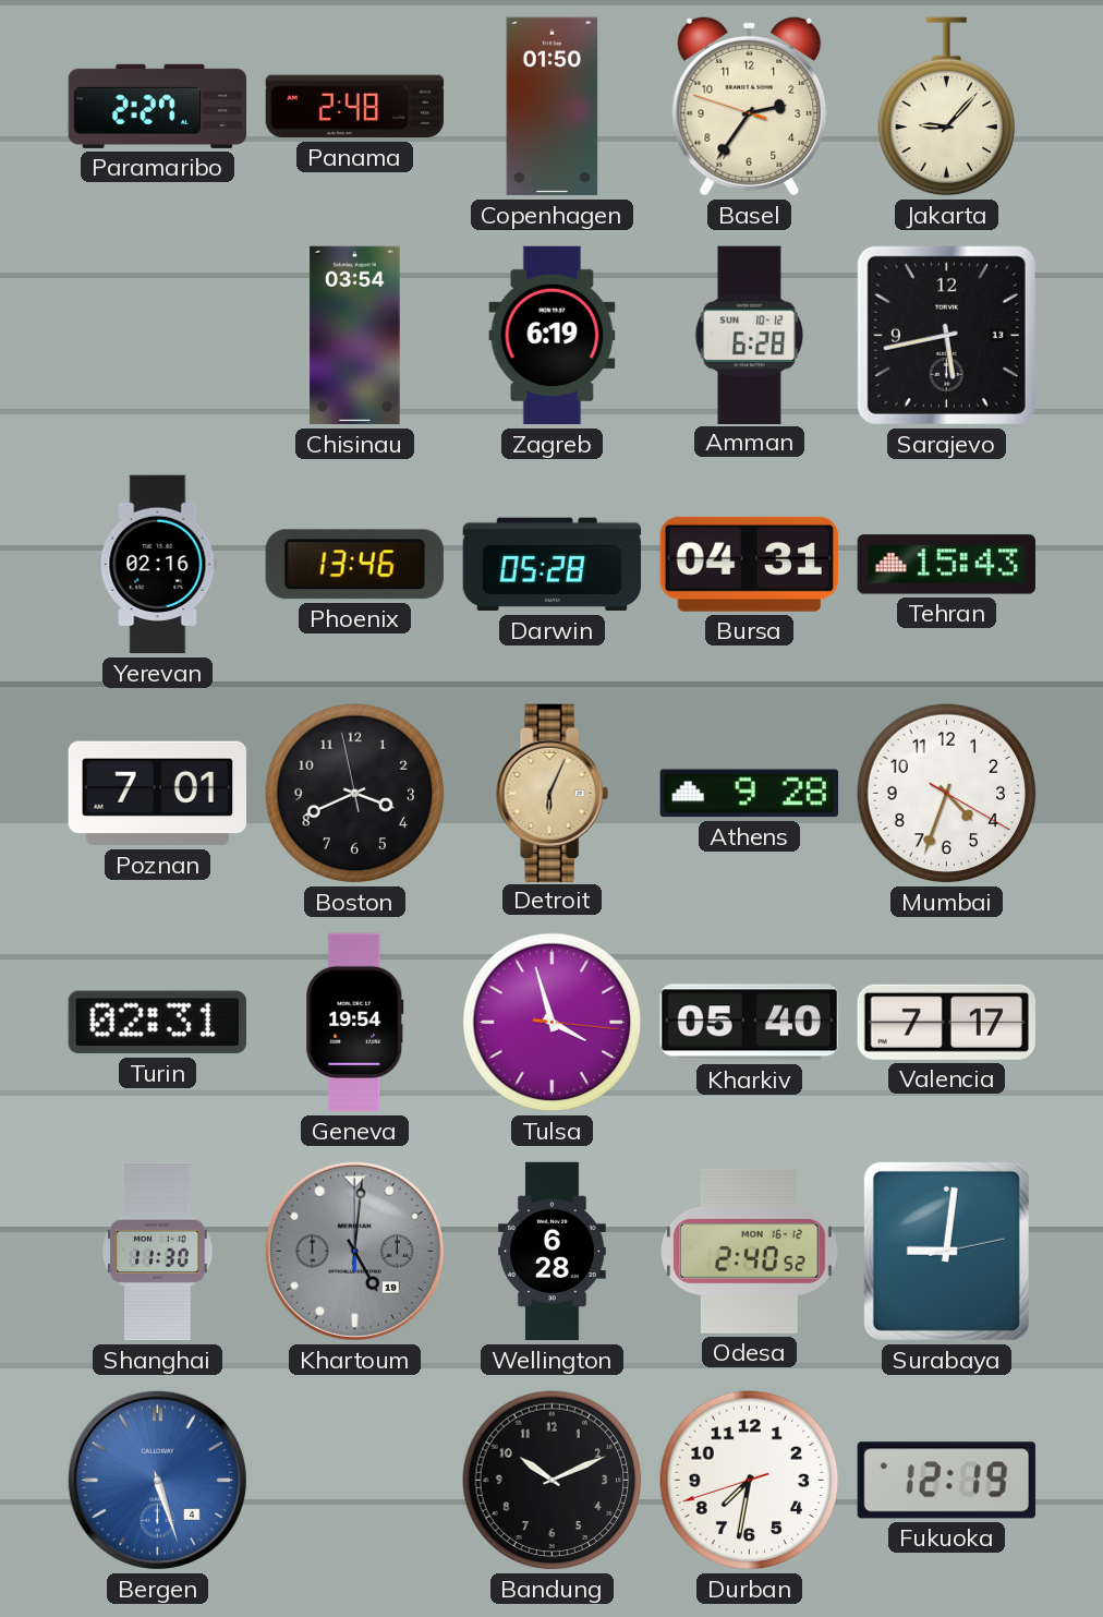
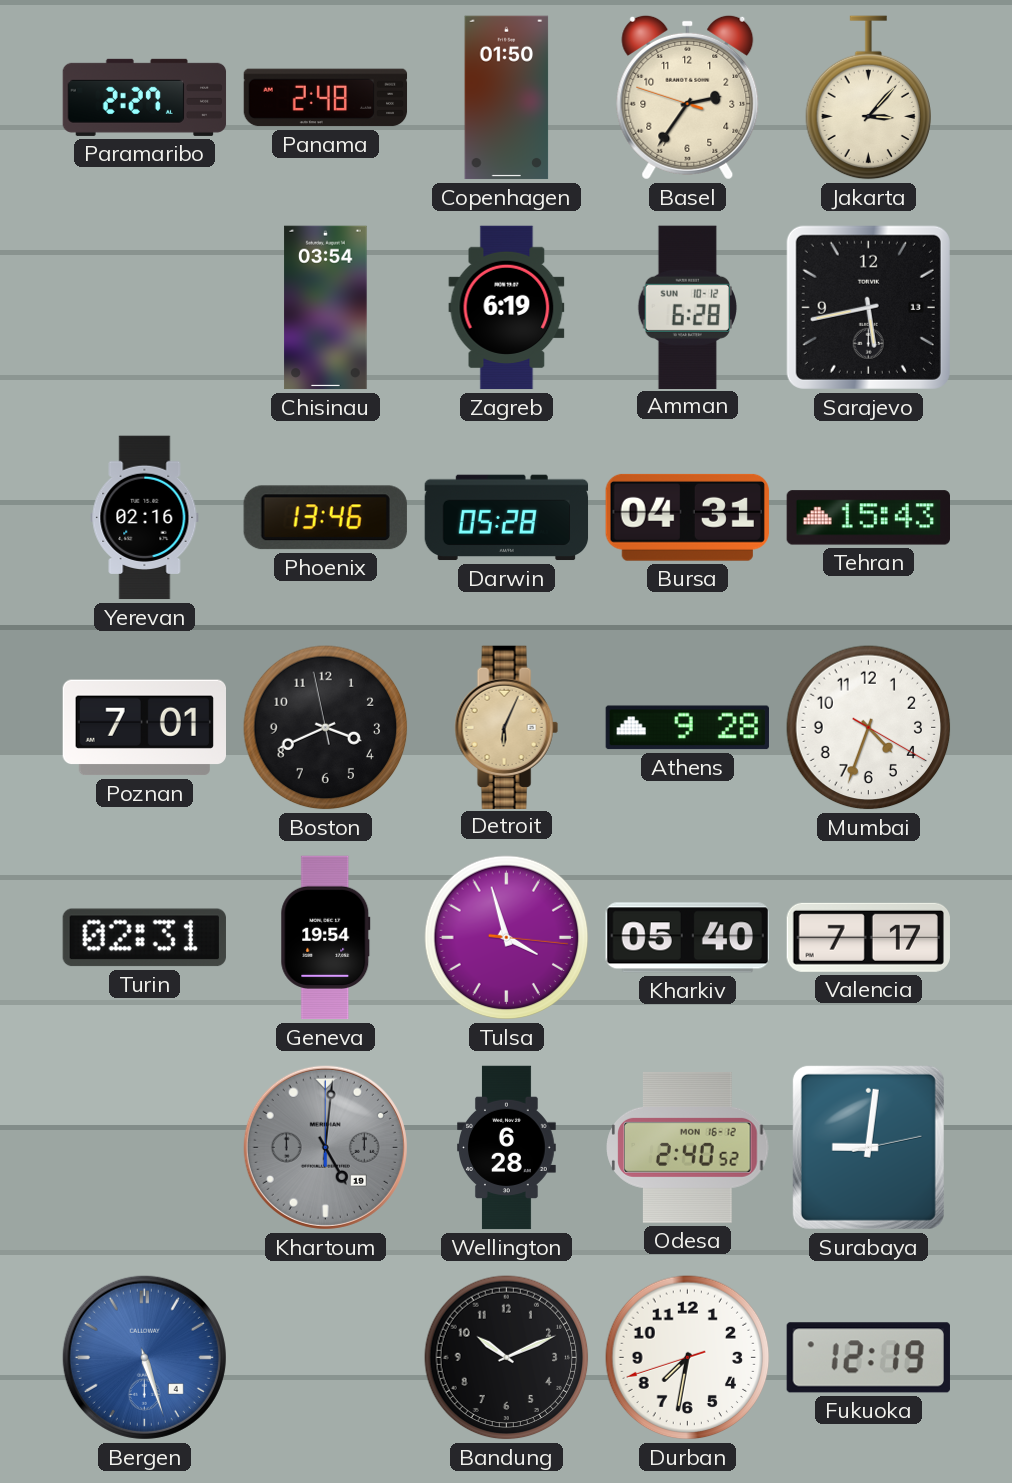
Jakarta: 9:07 -> 3:07 (868, 98)
Shanghai: 11:30 -> none (158, 1252)
